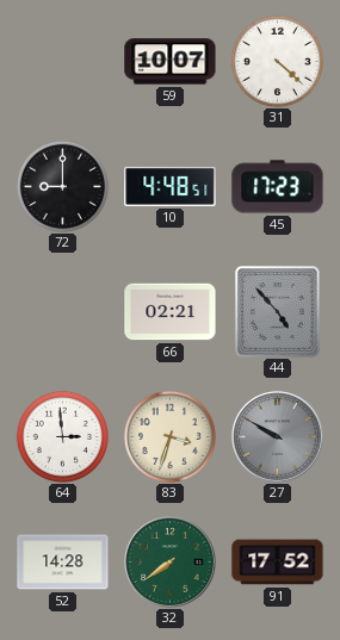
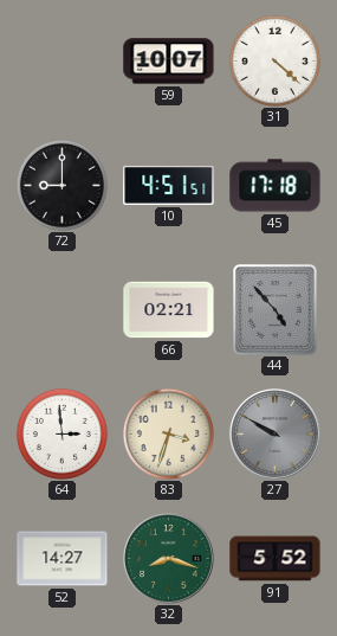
10: 4:48 -> 4:51 (169, 185)
45: 17:23 -> 17:18 (276, 186)
52: 14:28 -> 14:27 (63, 559)
32: 7:39 -> 8:18 (169, 559)
91: 17:52 -> 5:52 (276, 559)
